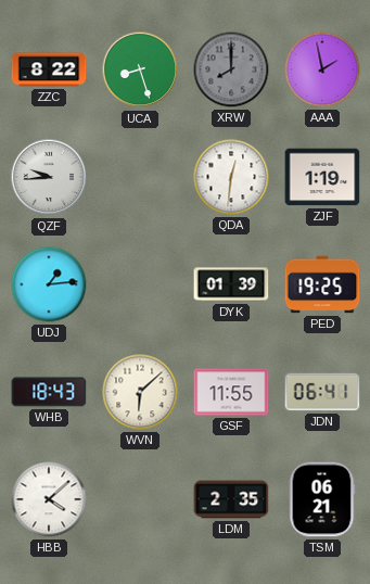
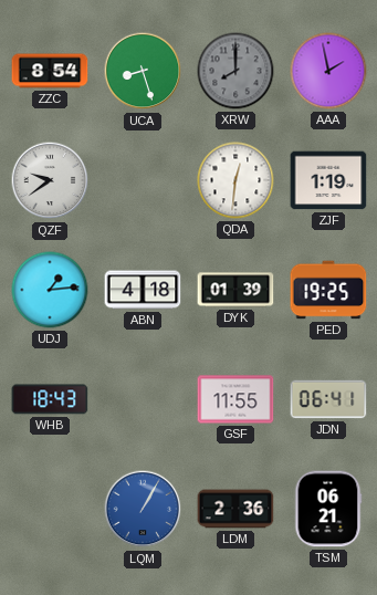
ZZC: 8:22 -> 8:54 (50, 71)
QZF: 9:44 -> 9:39 (50, 180)
ABN: none -> 4:18 (143, 290)
WVN: 6:08 -> none (140, 392)
HBB: 4:08 -> none (49, 499)
LQM: none -> 1:05 (143, 509)
LDM: 2:35 -> 2:36 (235, 509)
